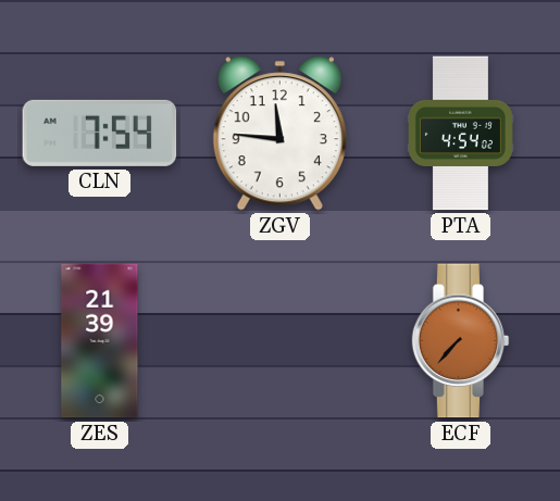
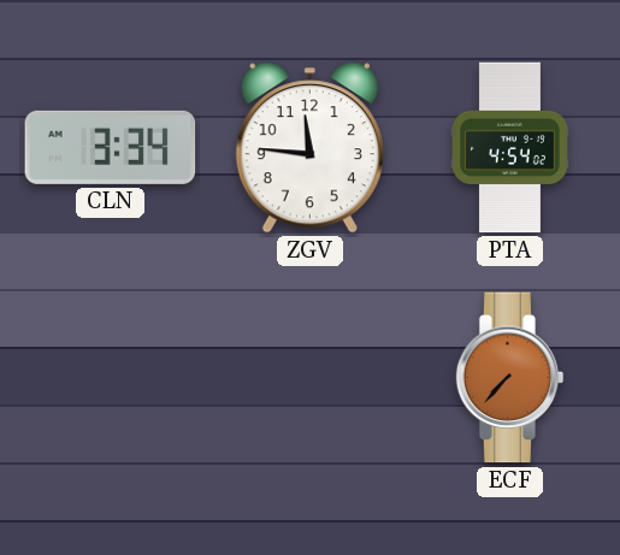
CLN: 7:54 -> 3:34 (111, 147)
ZES: 21:39 -> none (100, 341)
